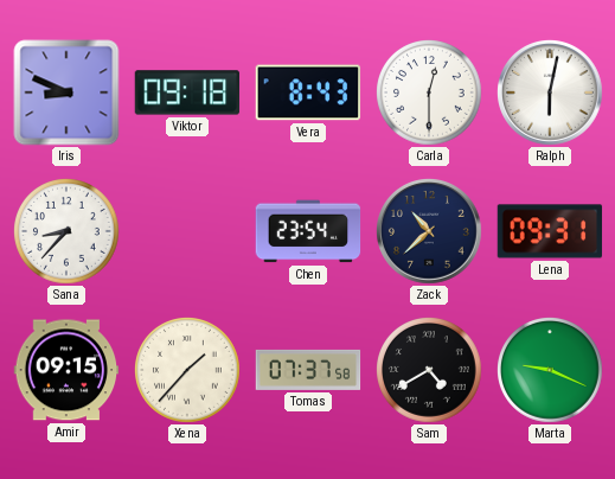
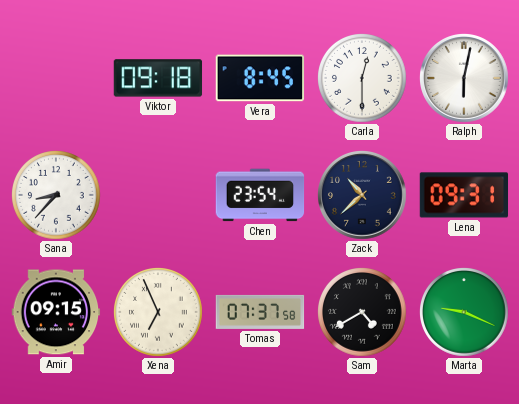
Iris: 8:49 -> none (66, 92)
Vera: 8:43 -> 8:45 (260, 78)
Xena: 1:37 -> 6:56 (159, 313)
